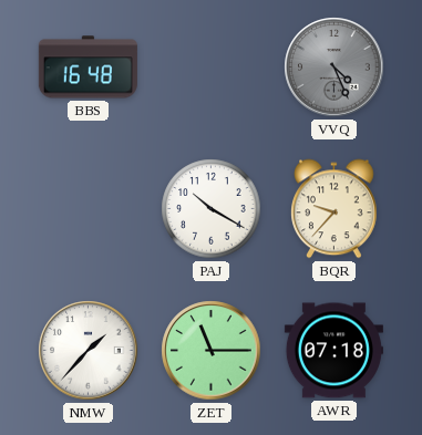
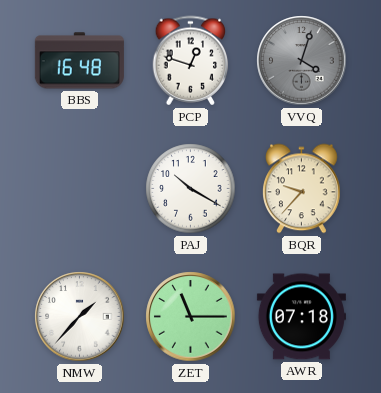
PCP: none -> 12:48 (191, 61)
VVQ: 4:26 -> 4:03 (302, 61)
